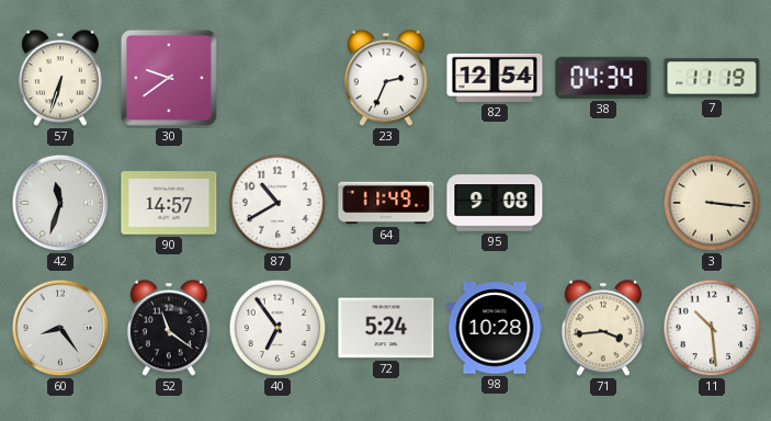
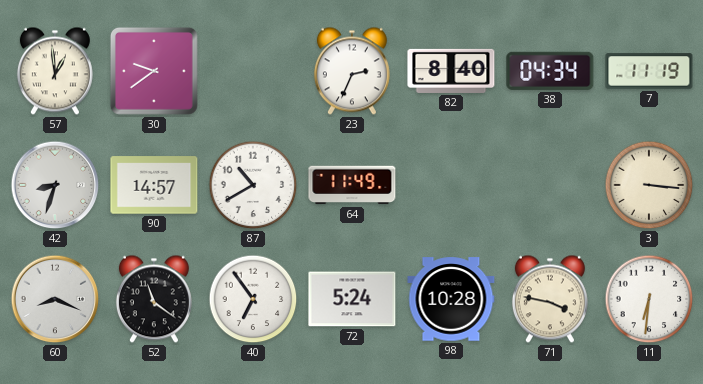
57: 6:33 -> 12:59 (55, 71)
82: 12:54 -> 8:40 (451, 71)
42: 11:33 -> 8:33 (55, 185)
95: 9:08 -> none (495, 203)
60: 8:24 -> 8:19 (55, 299)
71: 3:44 -> 3:47 (550, 299)
11: 10:29 -> 6:31 (649, 299)
